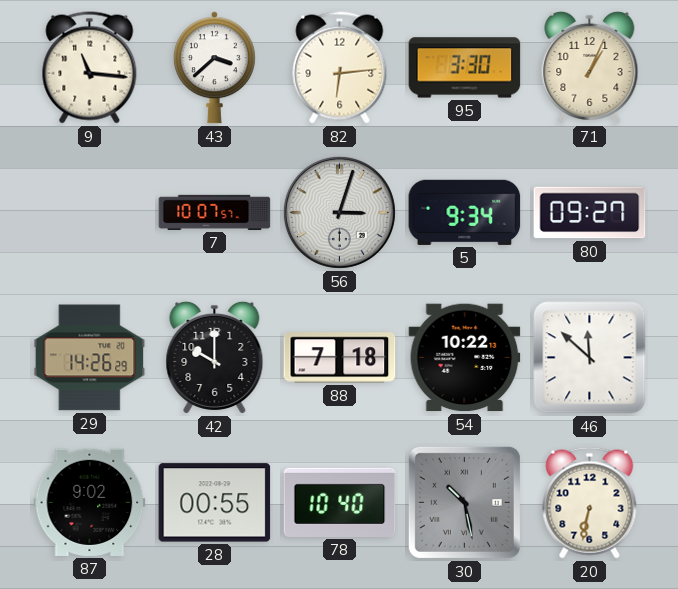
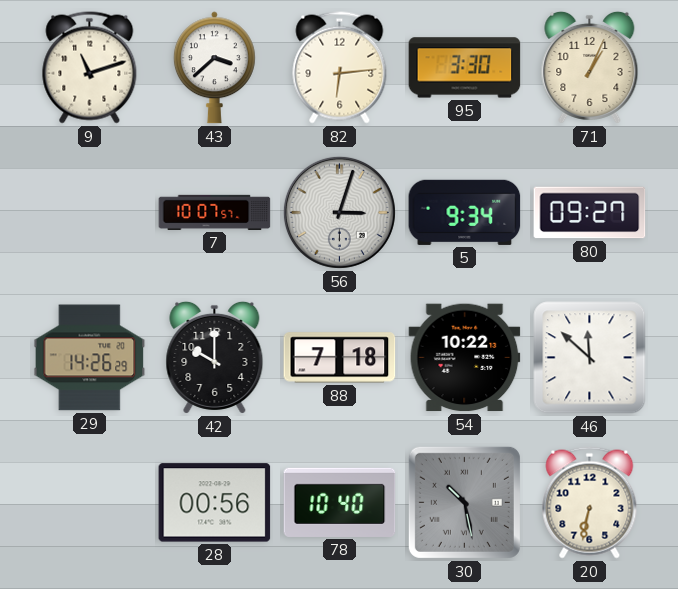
9: 11:16 -> 11:12 (90, 68)
87: 9:02 -> none (90, 502)
28: 00:55 -> 00:56 (215, 503)
